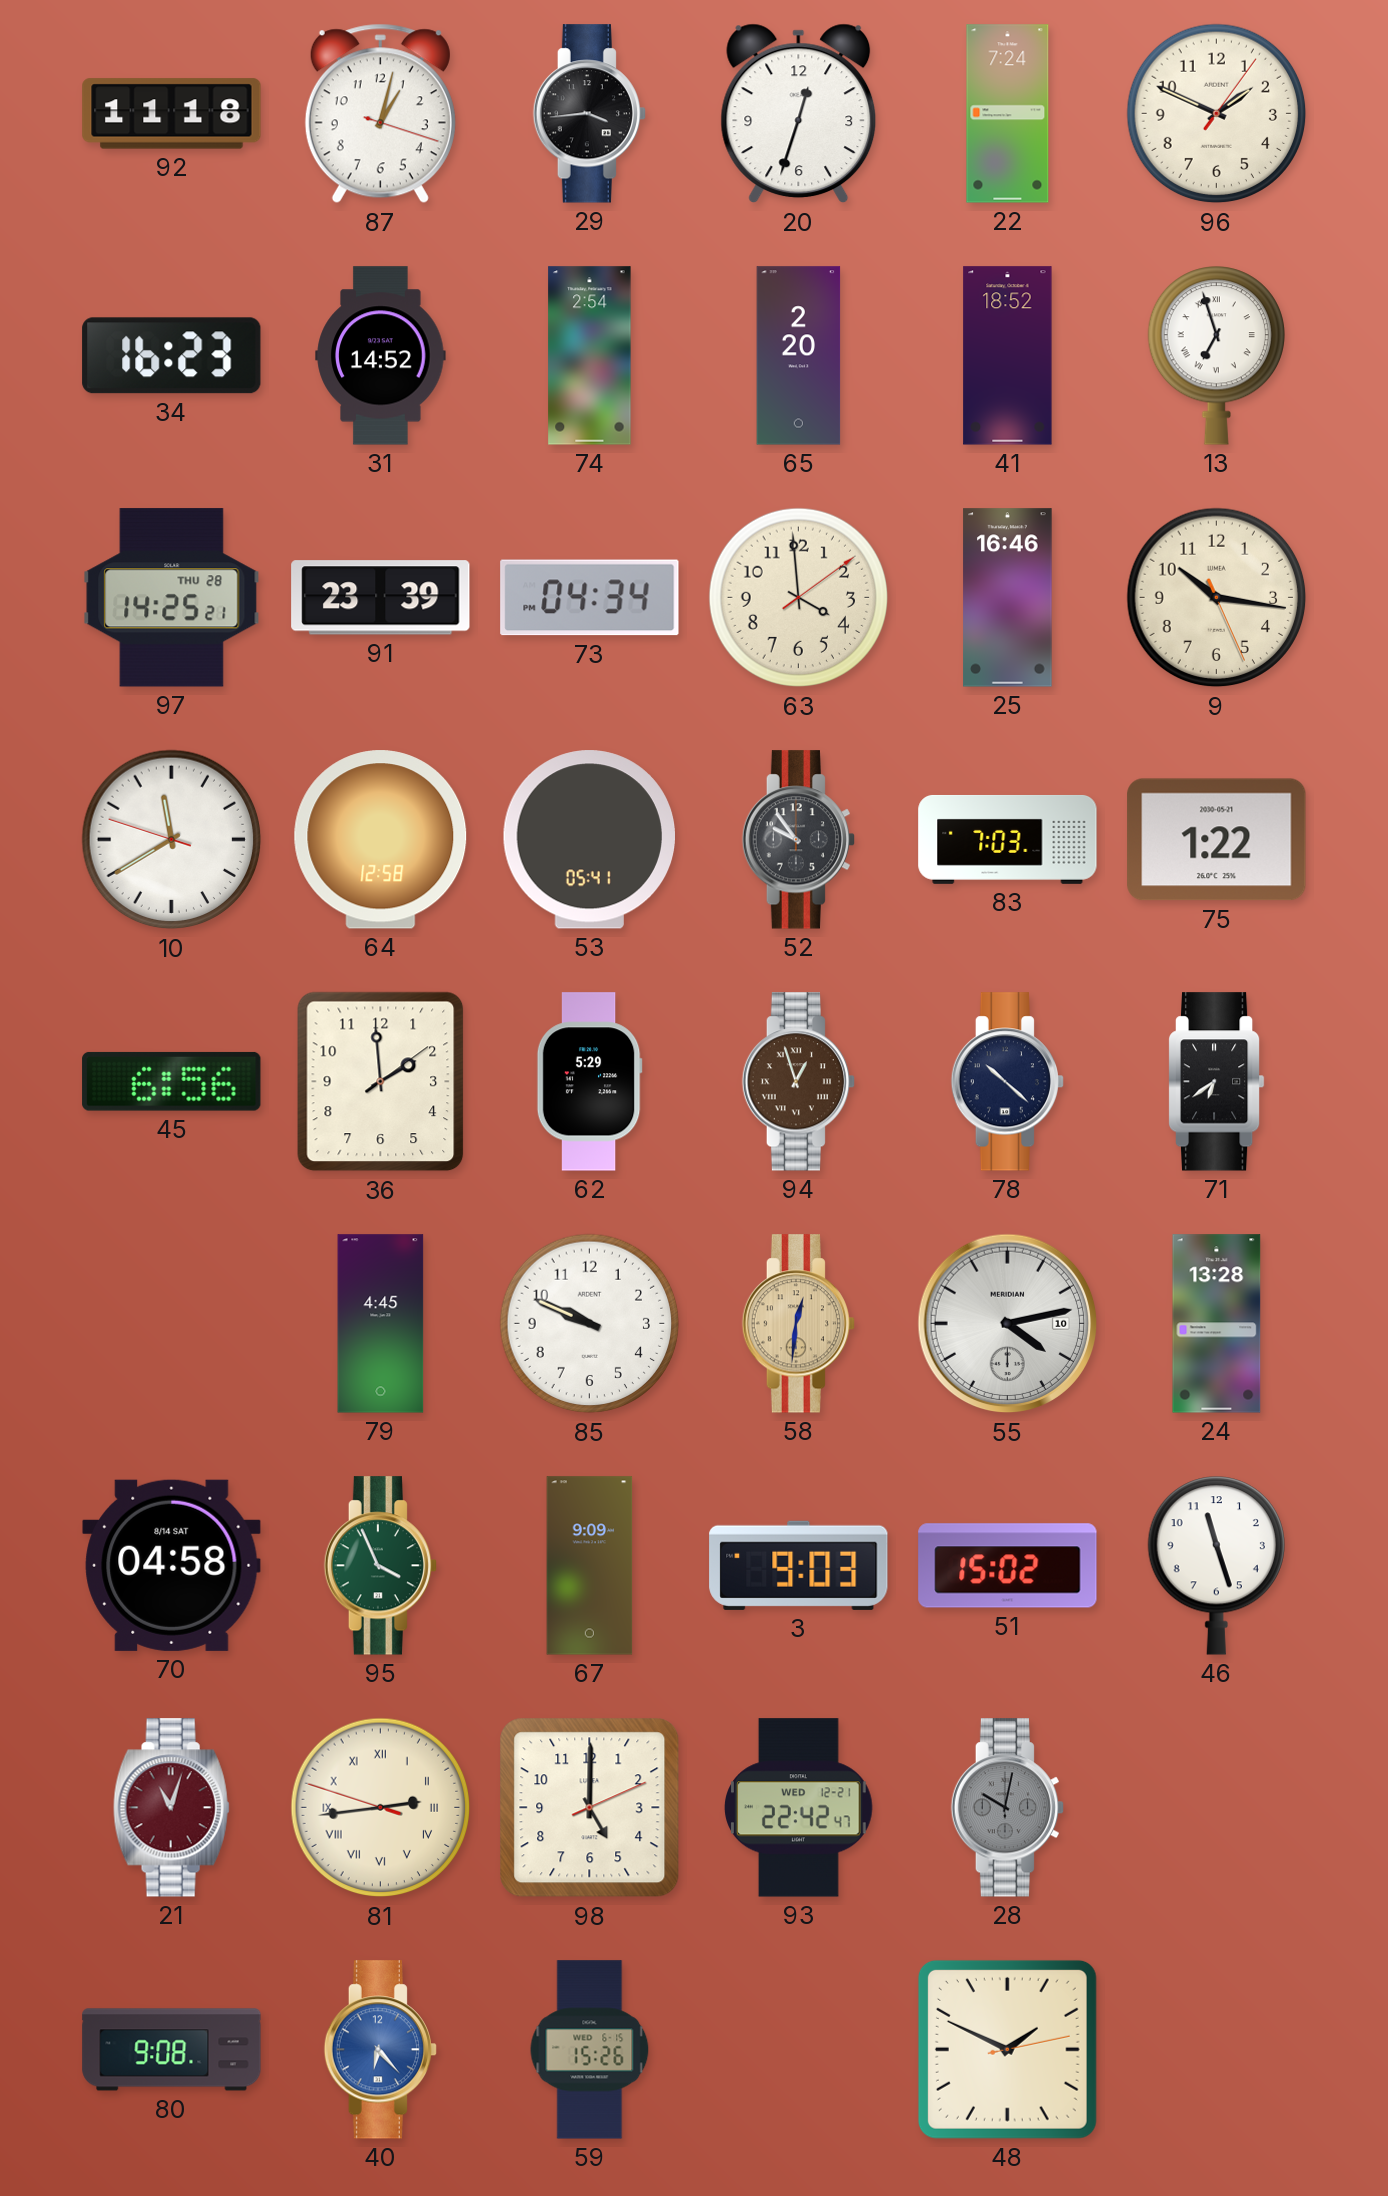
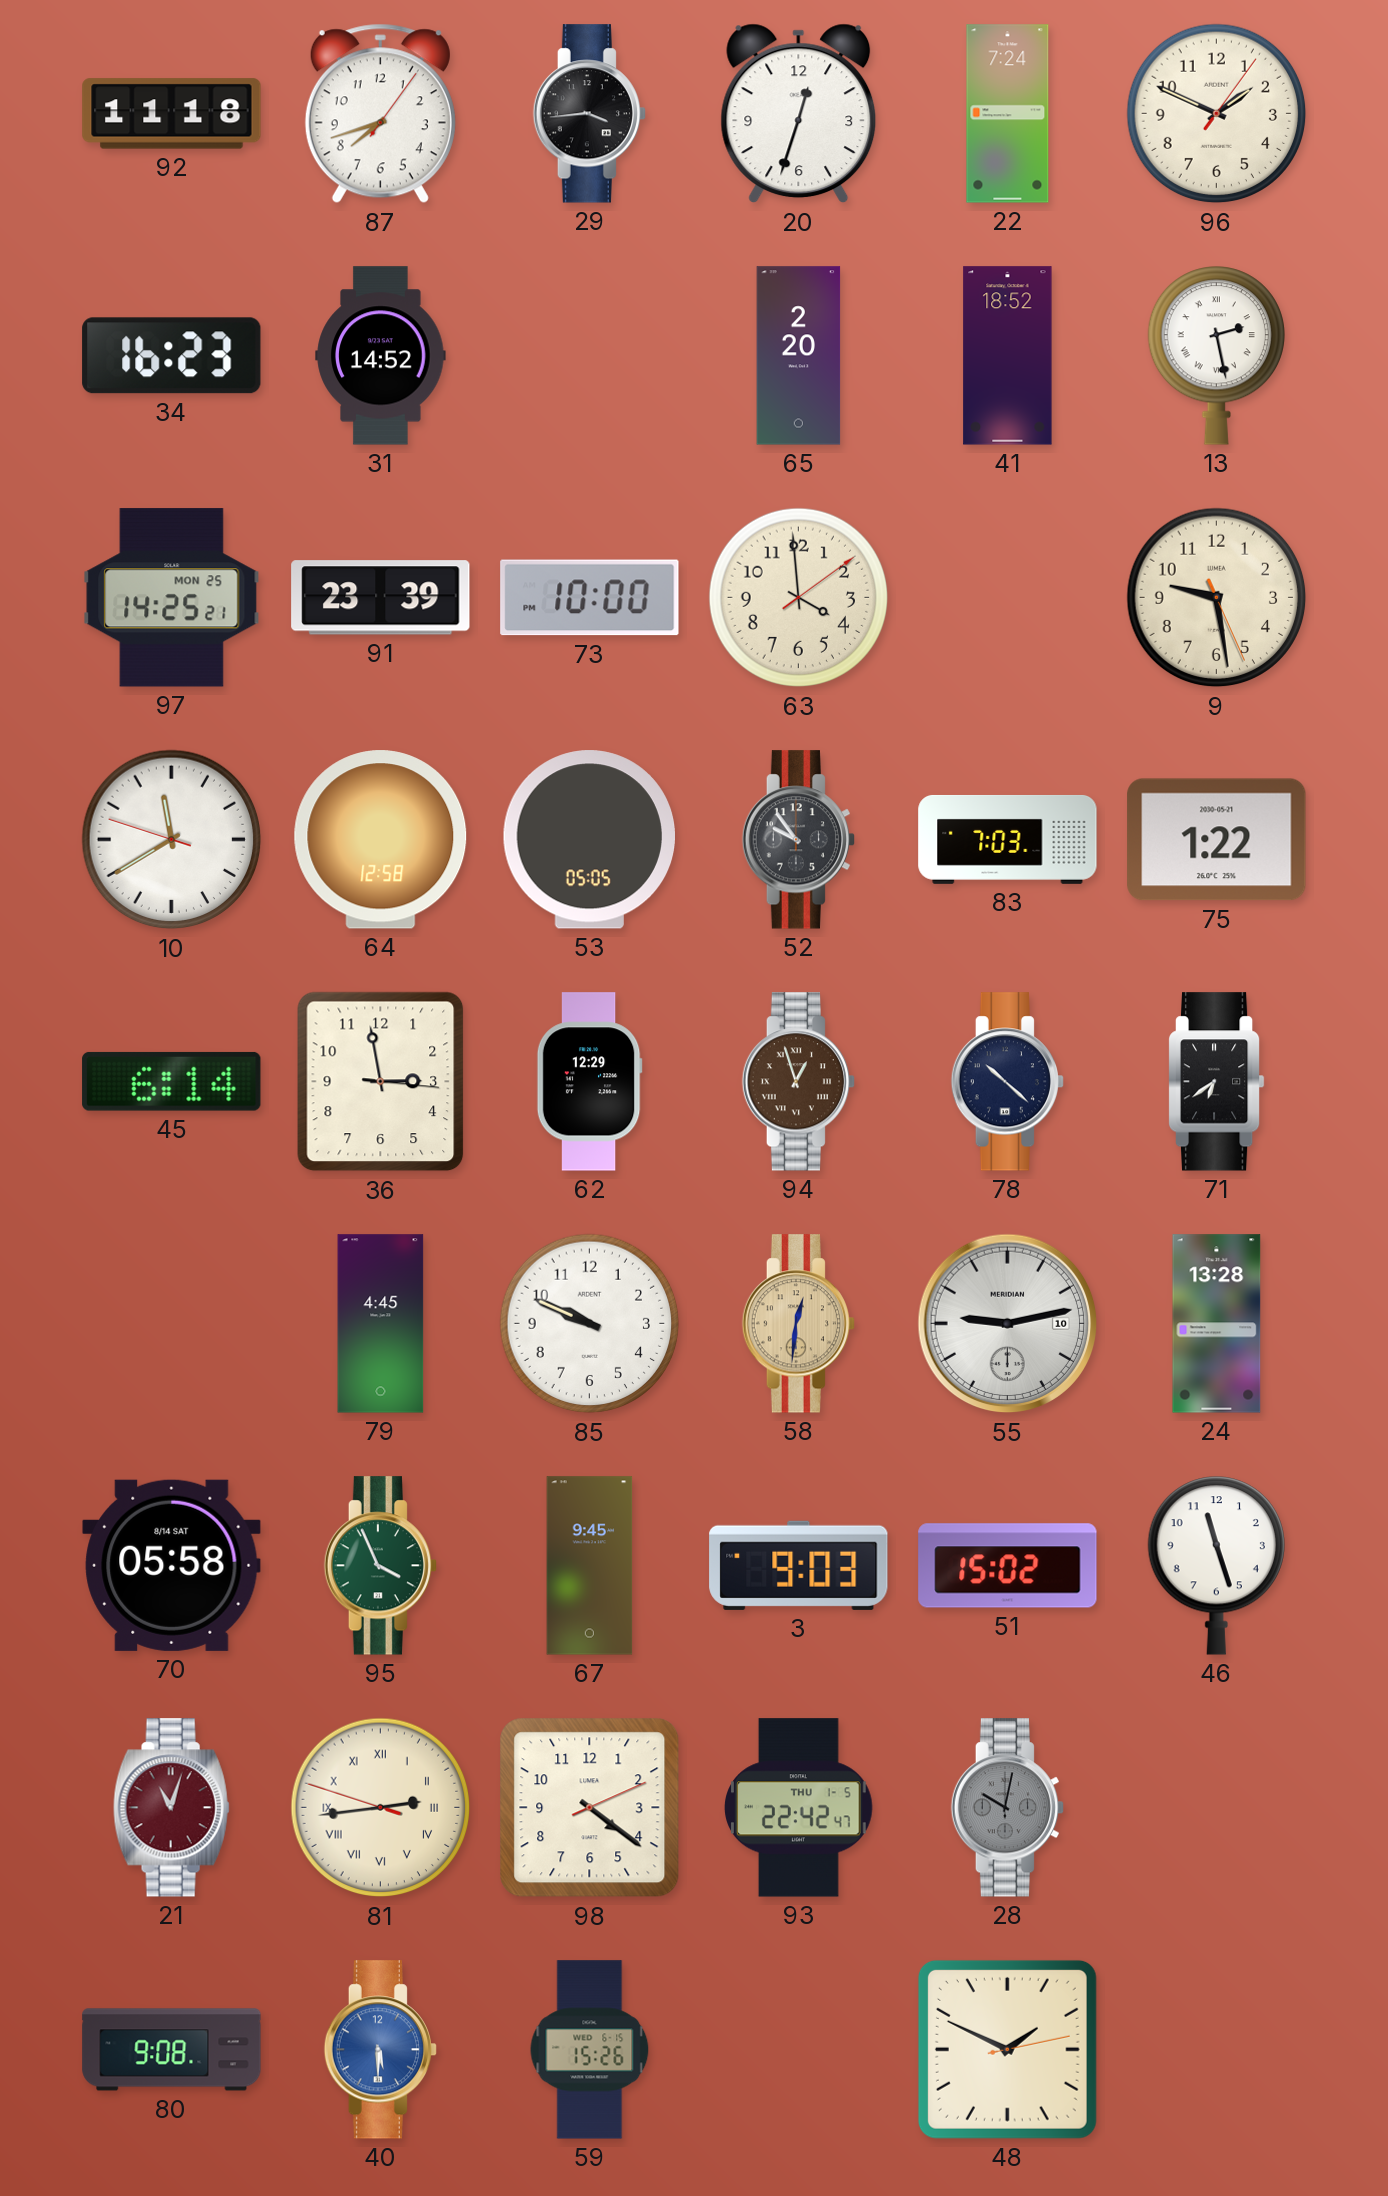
87: 1:02 -> 7:42 (380, 114)
74: 2:54 -> none (590, 356)
13: 6:57 -> 2:28 (1216, 356)
97 date: THU 28 -> MON 25 (172, 598)
73: 04:34 -> 10:00 (590, 598)
25: 16:46 -> none (1008, 598)
9: 10:16 -> 9:28 (1217, 598)
53: 05:41 -> 05:05 (589, 840)
45: 6:56 -> 6:14 (172, 1081)
36: 1:59 -> 2:58 (381, 1082)
62: 5:29 -> 12:29 (589, 1082)
55: 4:13 -> 9:13 (1008, 1324)
70: 04:58 -> 05:58 (172, 1565)
67: 9:09 -> 9:45 (590, 1566)
98: 5:00 -> 4:21 (590, 1808)
93 date: WED 12-21 -> THU 1-5 (799, 1808)
40: 6:23 -> 5:30 (380, 2050)
